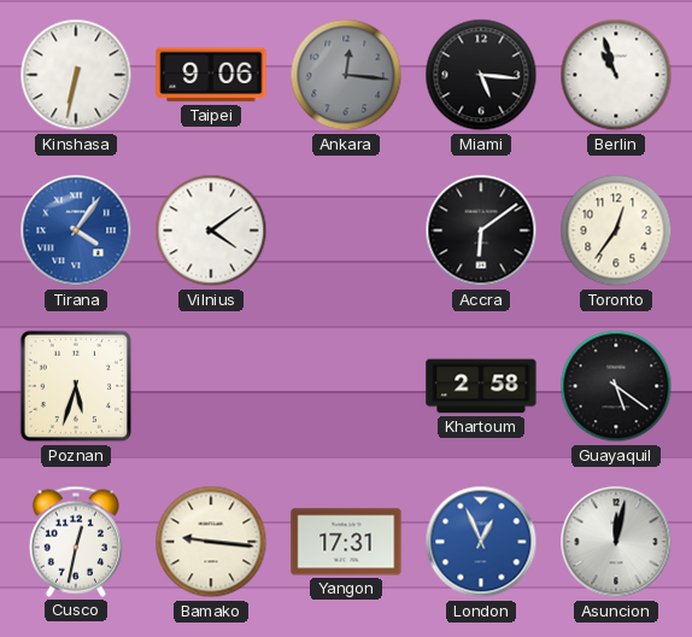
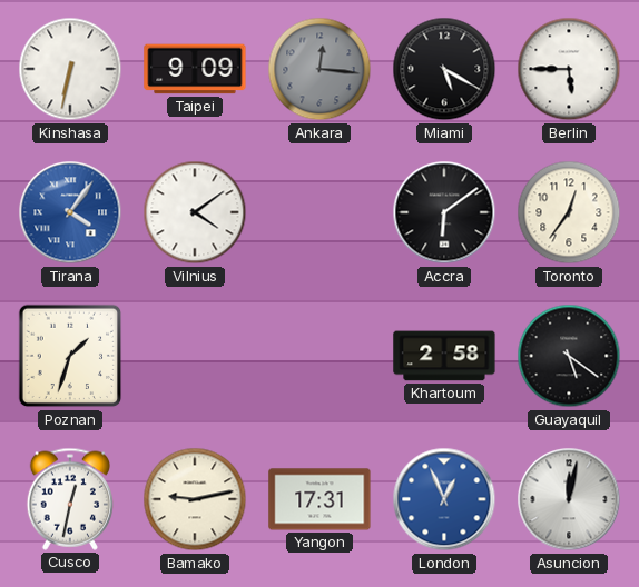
Taipei: 9:06 -> 9:09 (195, 69)
Miami: 5:16 -> 5:20 (444, 69)
Berlin: 10:57 -> 5:45 (569, 69)
Poznan: 5:33 -> 1:33 (70, 356)
Bamako: 9:16 -> 9:13 (195, 499)
